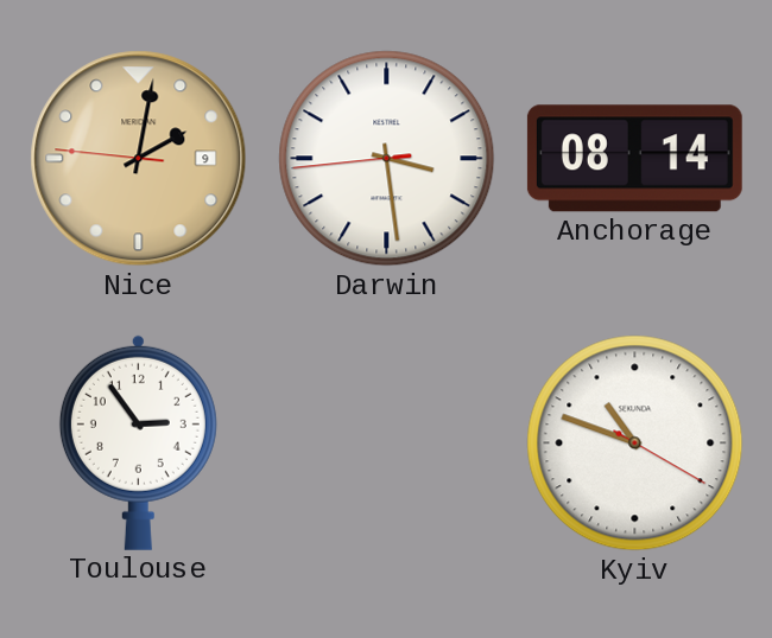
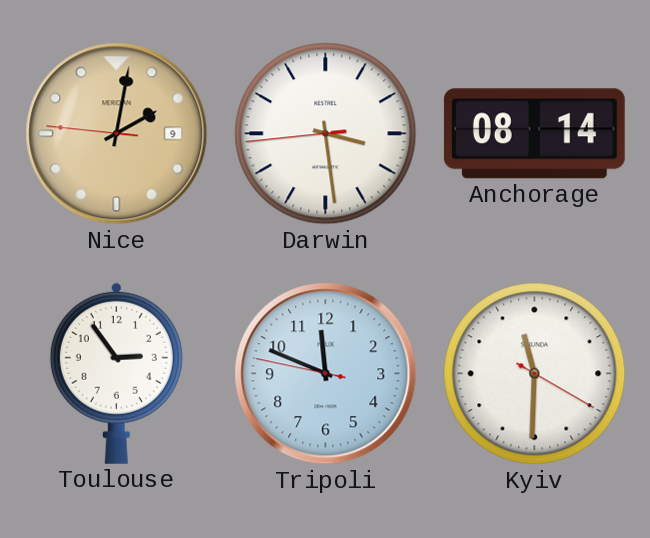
Tripoli: none -> 11:48 (326, 374)
Kyiv: 10:48 -> 11:30 (535, 374)
